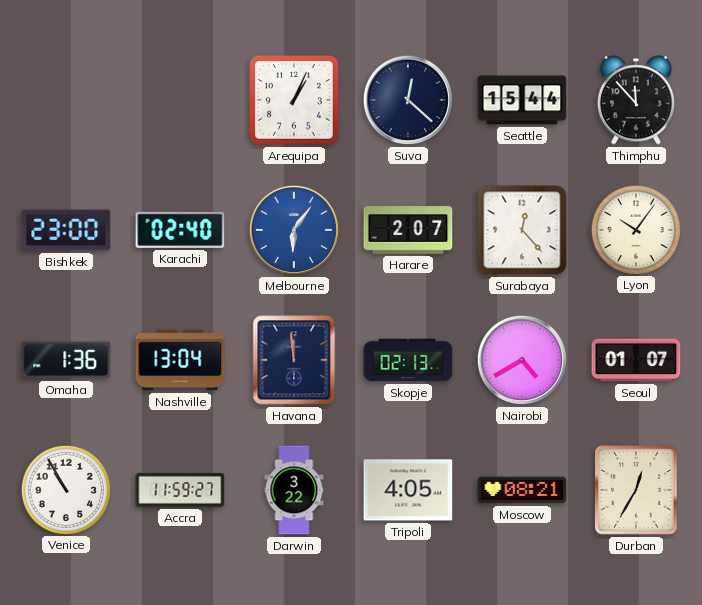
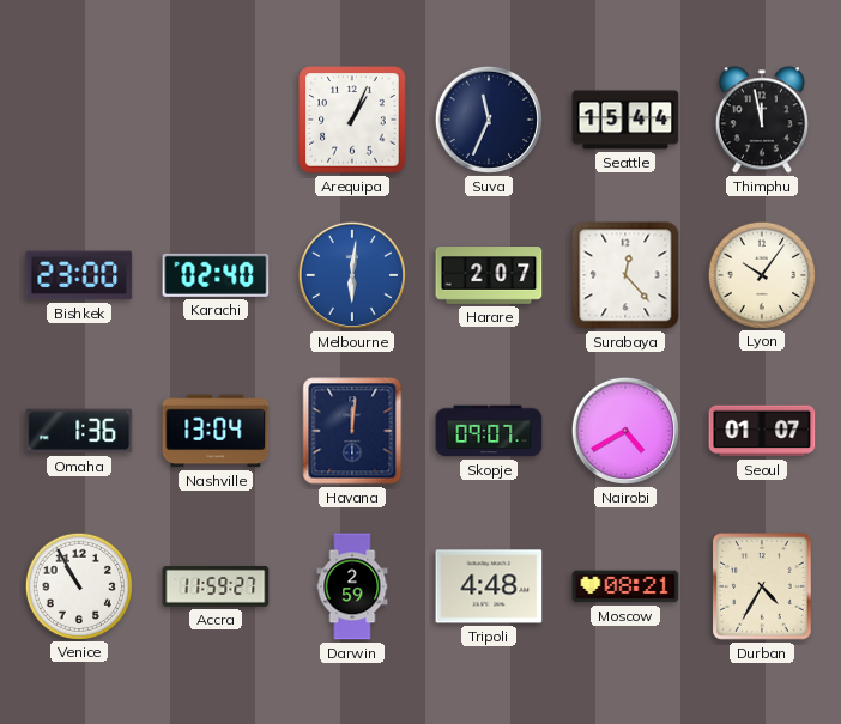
Suva: 12:22 -> 11:34 (489, 120)
Thimphu: 11:53 -> 11:58 (762, 120)
Melbourne: 6:06 -> 6:01 (352, 275)
Havana: 11:59 -> 12:01 (352, 431)
Skopje: 02:13 -> 09:07 (489, 431)
Darwin: 3:22 -> 2:59 (352, 586)
Tripoli: 4:05 -> 4:48 (489, 586)
Durban: 12:35 -> 4:35 (762, 586)
